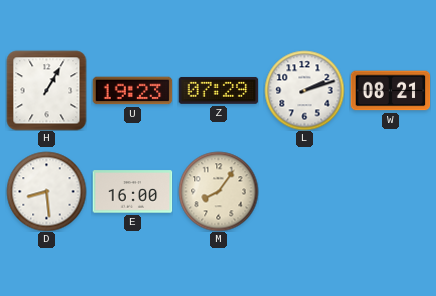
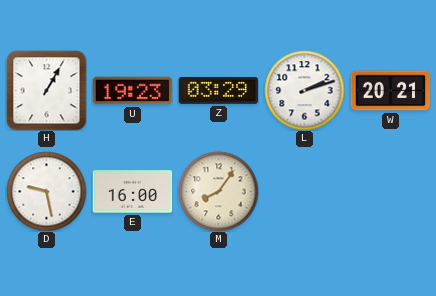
Z: 07:29 -> 03:29 (218, 90)
W: 08:21 -> 20:21 (390, 91)
D: 8:29 -> 9:28 (46, 191)
